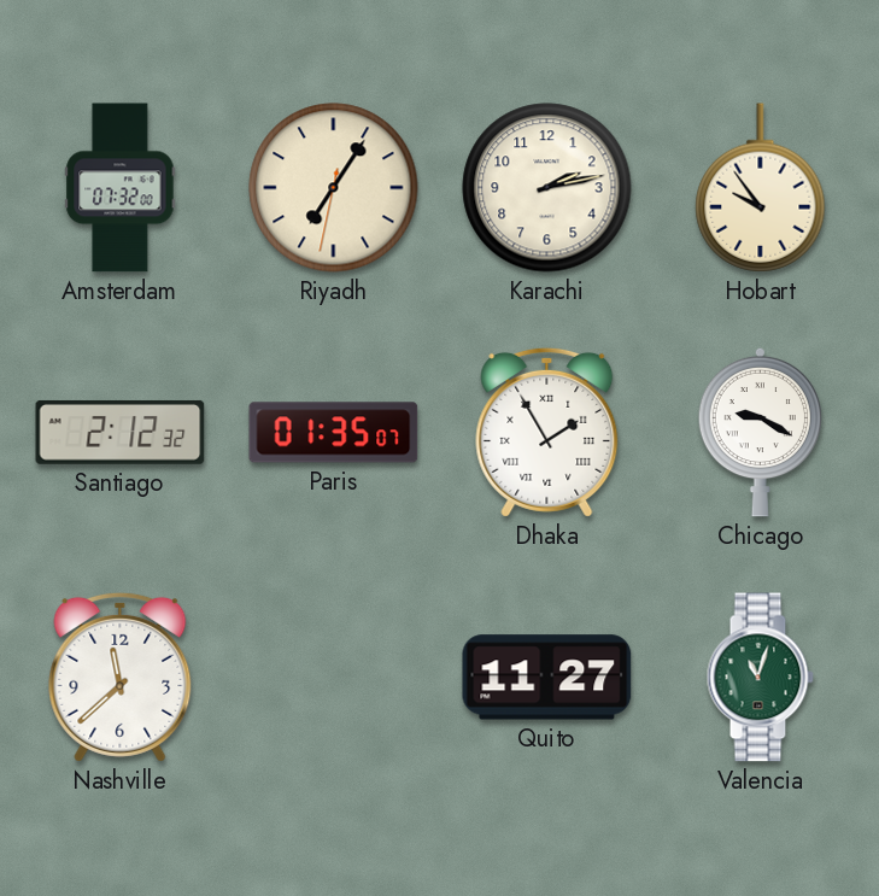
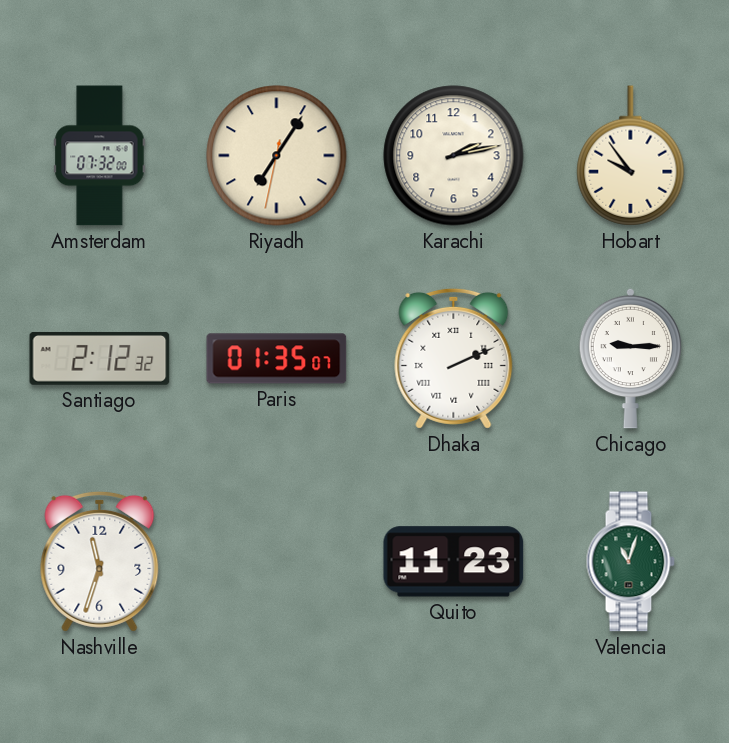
Dhaka: 1:55 -> 2:11 (454, 358)
Chicago: 9:20 -> 9:15 (630, 358)
Nashville: 11:38 -> 11:33 (100, 561)
Quito: 11:27 -> 11:23 (454, 562)
